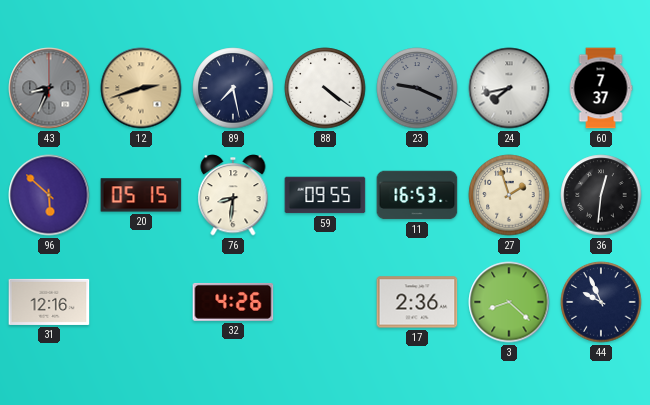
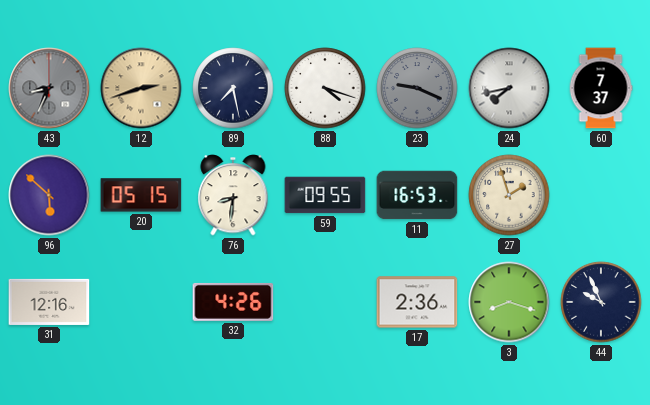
88: 4:21 -> 4:18 (325, 88)
36: 12:31 -> none (601, 195)
3: 8:22 -> 8:18 (509, 302)
